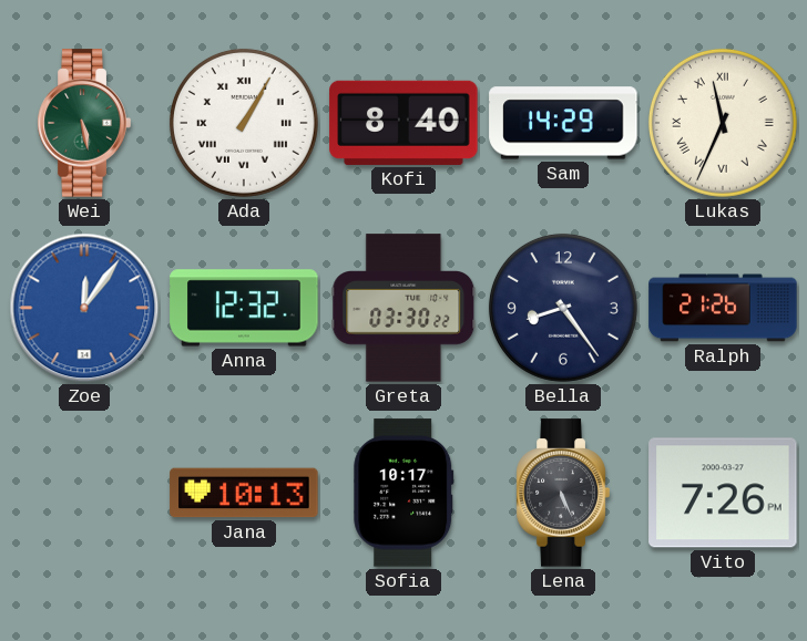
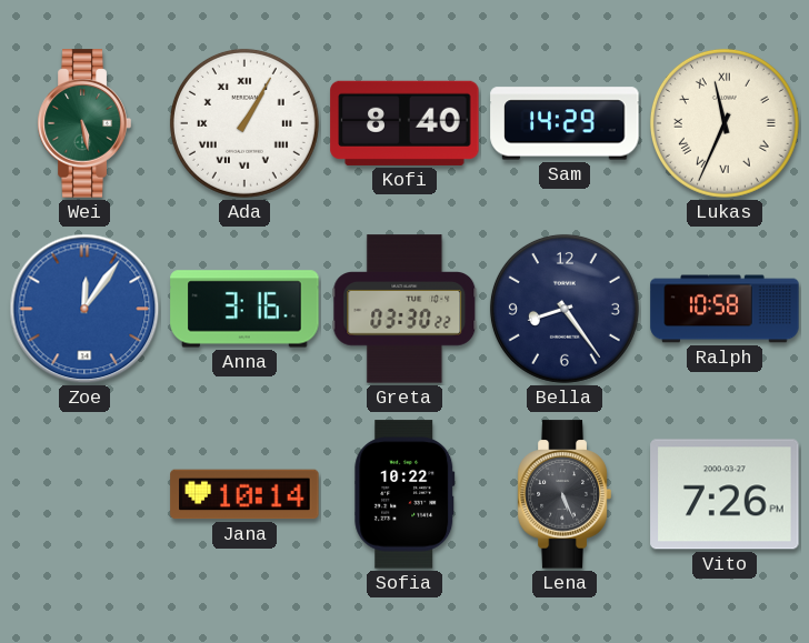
Anna: 12:32 -> 3:16 (244, 309)
Ralph: 21:26 -> 10:58 (725, 309)
Jana: 10:13 -> 10:14 (244, 494)
Sofia: 10:17 -> 10:22 (404, 494)
